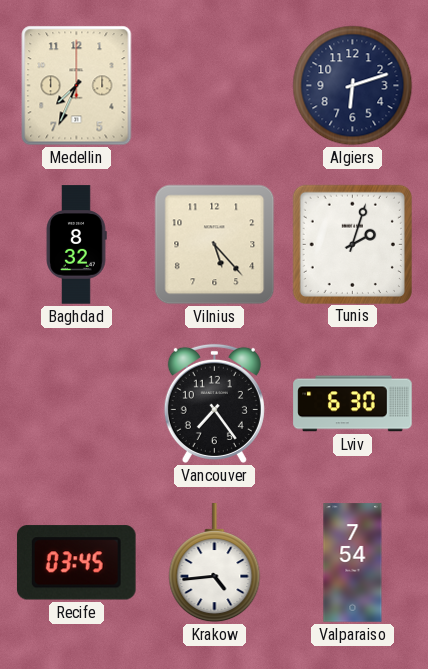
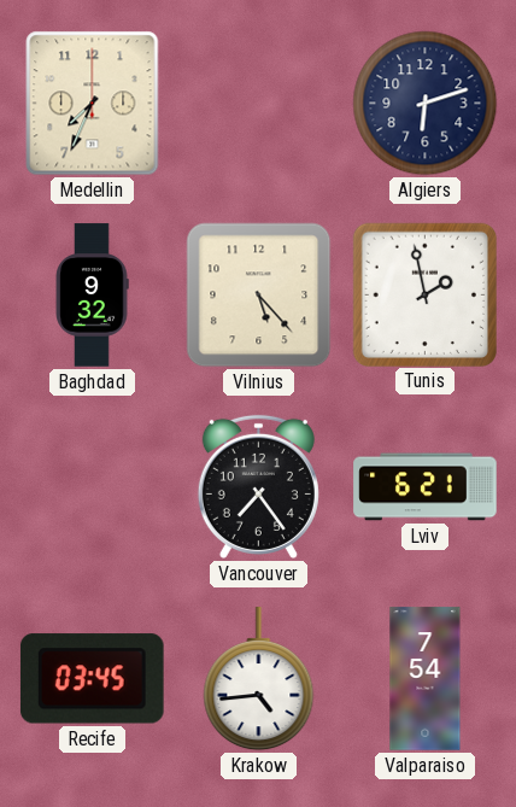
Baghdad: 8:32 -> 9:32 (92, 296)
Tunis: 2:03 -> 1:58 (424, 294)
Lviv: 6:30 -> 6:21 (426, 487)
